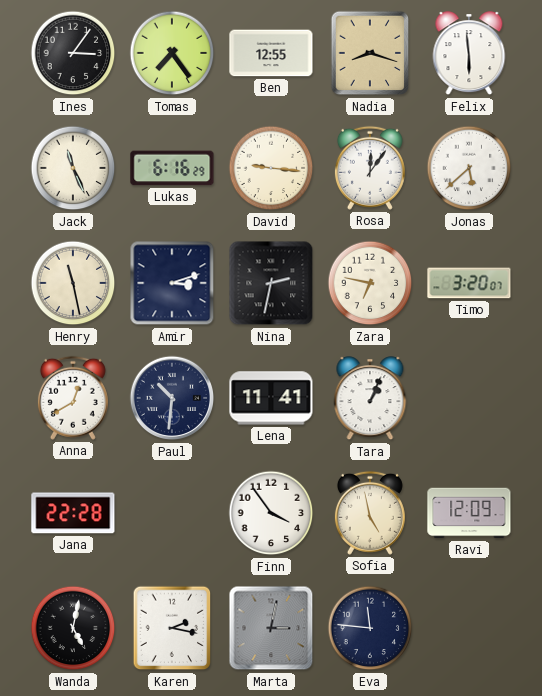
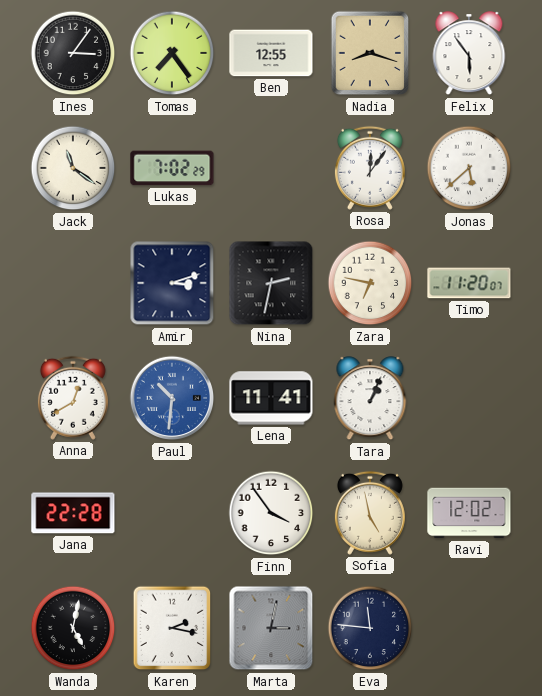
Felix: 5:59 -> 5:54 (469, 54)
Jack: 11:26 -> 11:21 (73, 168)
Lukas: 6:16 -> 7:02 (172, 168)
David: 9:16 -> none (271, 168)
Henry: 11:28 -> none (73, 283)
Timo: 3:20 -> 11:20 (469, 283)
Paul dial: navy -> blue (172, 398)
Ravi: 12:09 -> 12:02 (469, 513)
